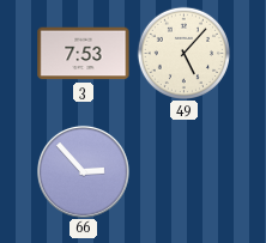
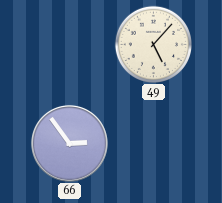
3: 7:53 -> none (84, 54)
66: 2:53 -> 2:54 (69, 143)
